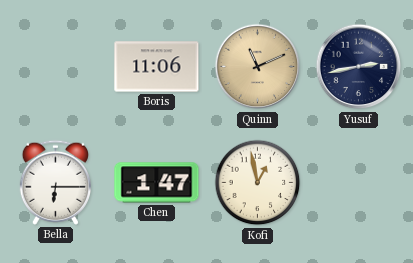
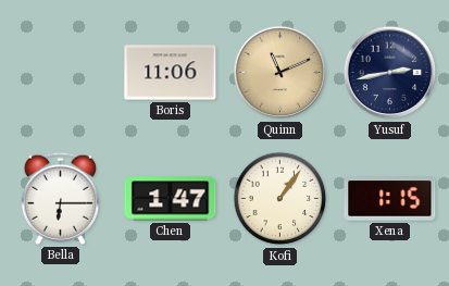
Kofi: 12:58 -> 1:06 (280, 199)
Xena: none -> 1:15 (390, 199)
